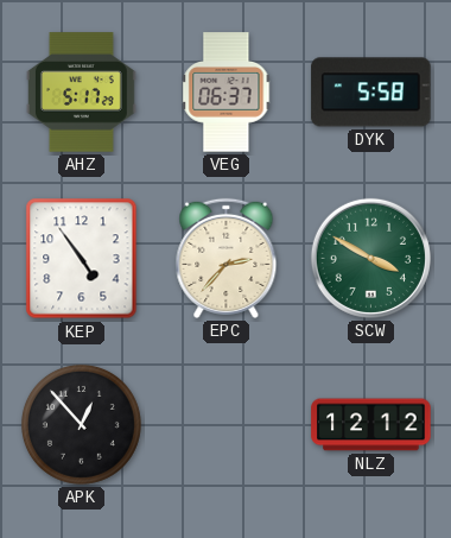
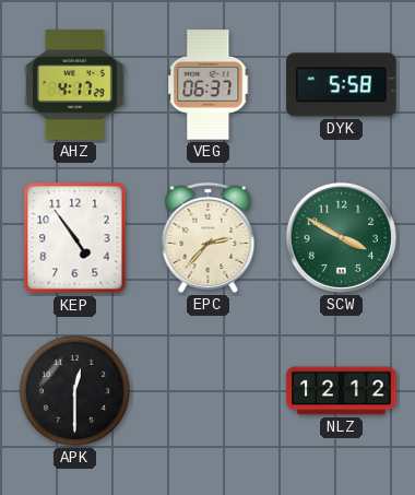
AHZ: 5:17 -> 4:17 (74, 85)
APK: 12:53 -> 12:30 (74, 390)
